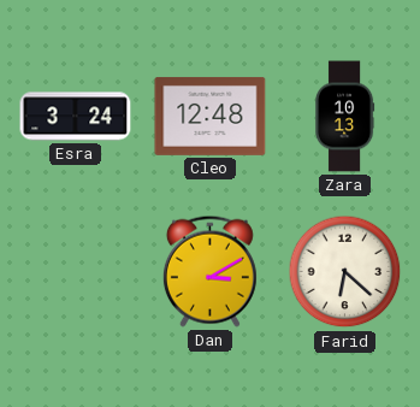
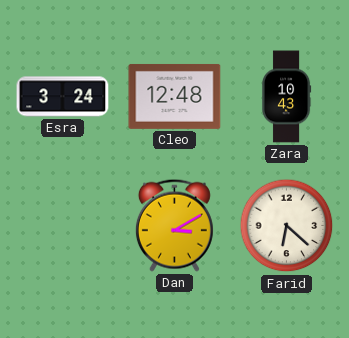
Zara: 10:13 -> 10:43 (286, 97)
